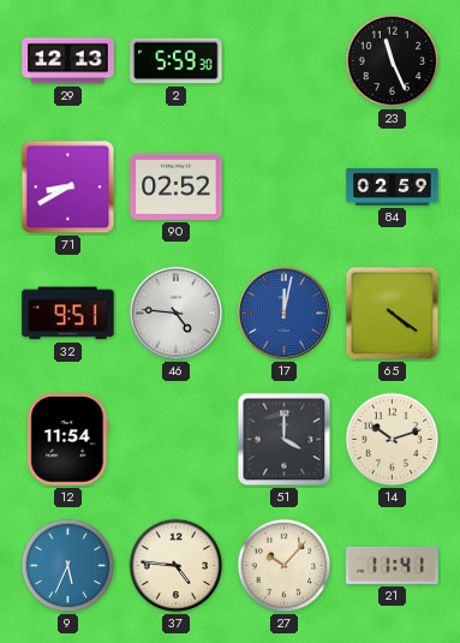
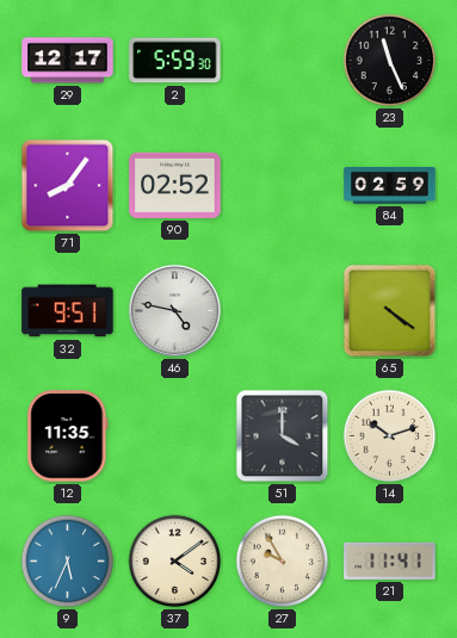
29: 12:13 -> 12:17 (68, 61)
71: 8:40 -> 8:06 (68, 186)
46: 4:46 -> 4:47 (174, 310)
17: 12:02 -> none (283, 312)
12: 11:54 -> 11:35 (68, 436)
37: 4:46 -> 4:09 (175, 562)
27: 10:07 -> 9:55 (283, 562)
